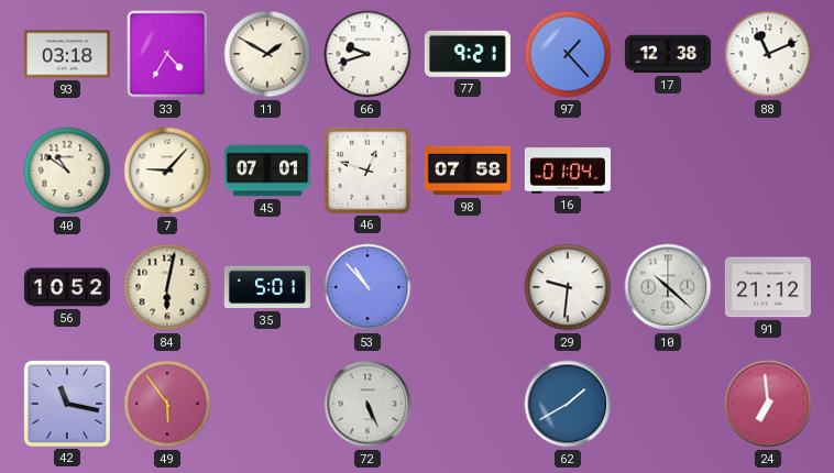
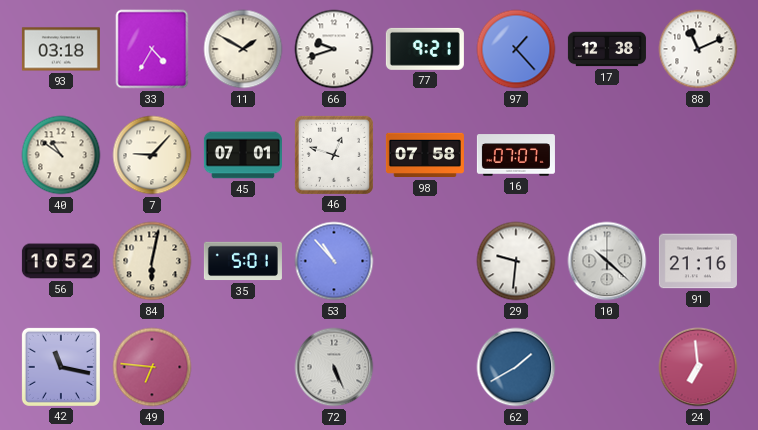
16: 01:04 -> 07:07 (516, 155)
91: 21:12 -> 21:16 (698, 261)
49: 5:54 -> 6:46 (152, 367)
